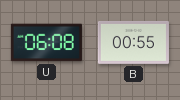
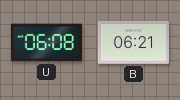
B: 00:55 -> 06:21 (133, 42)
